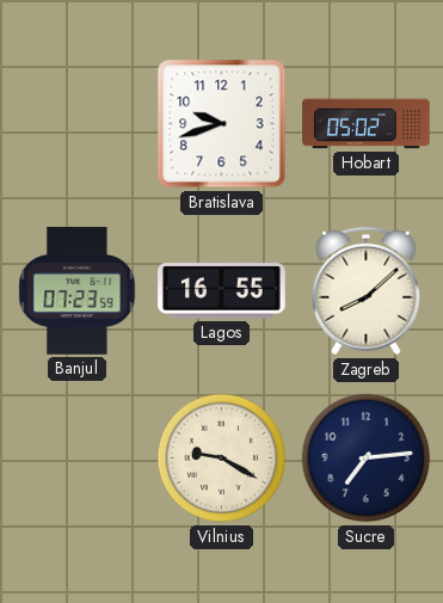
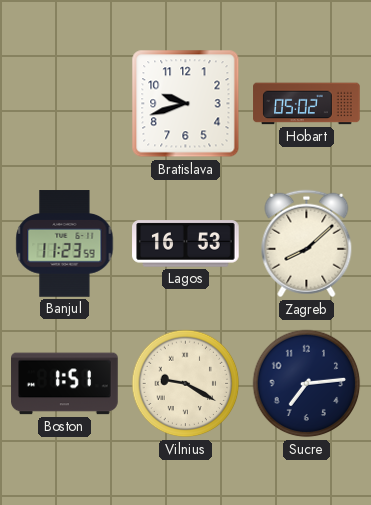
Banjul: 07:23 -> 11:23 (65, 244)
Lagos: 16:55 -> 16:53 (186, 244)
Boston: none -> 1:51 (65, 384)
